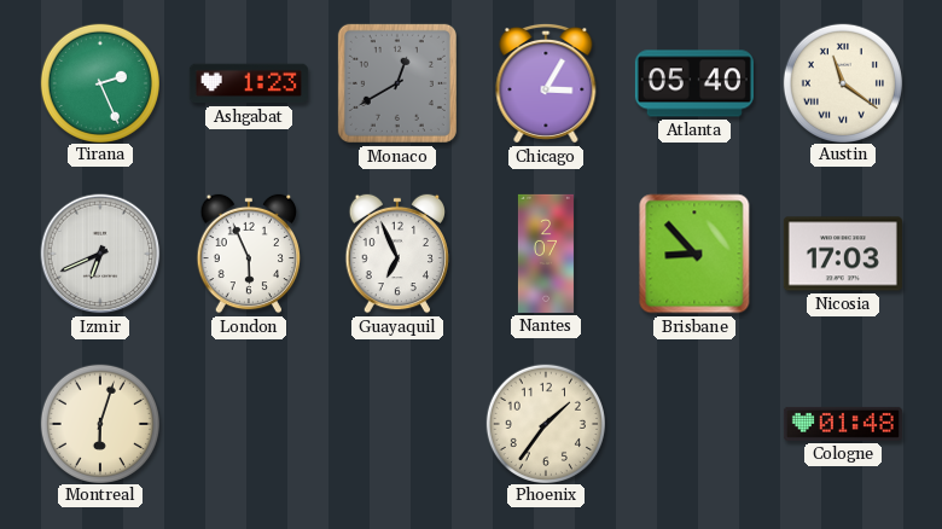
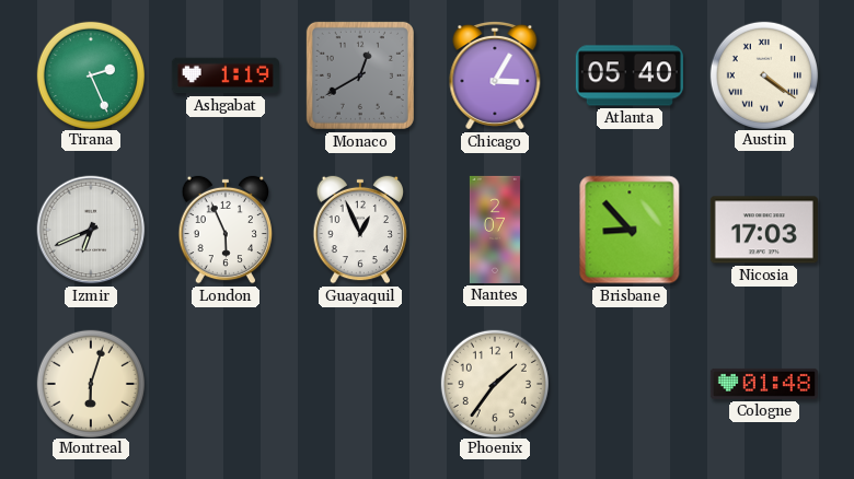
Ashgabat: 1:23 -> 1:19 (226, 75)
Austin: 11:21 -> 4:21 (763, 74)
Guayaquil: 6:56 -> 12:56 (360, 230)
